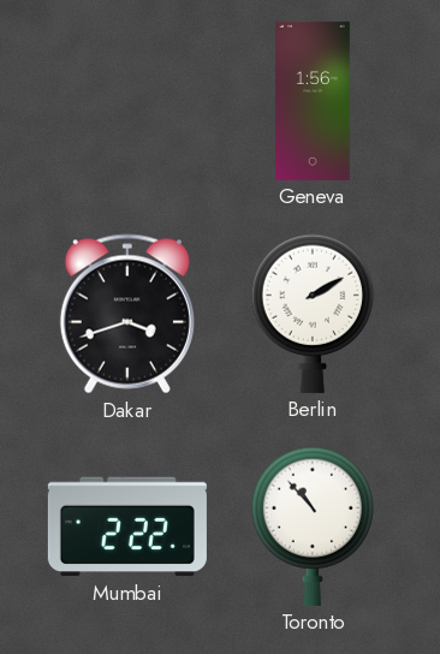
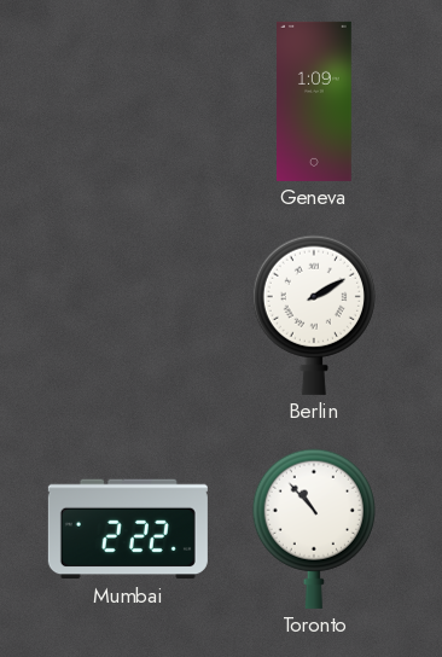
Geneva: 1:56 -> 1:09 (315, 101)
Dakar: 3:42 -> none (127, 314)
